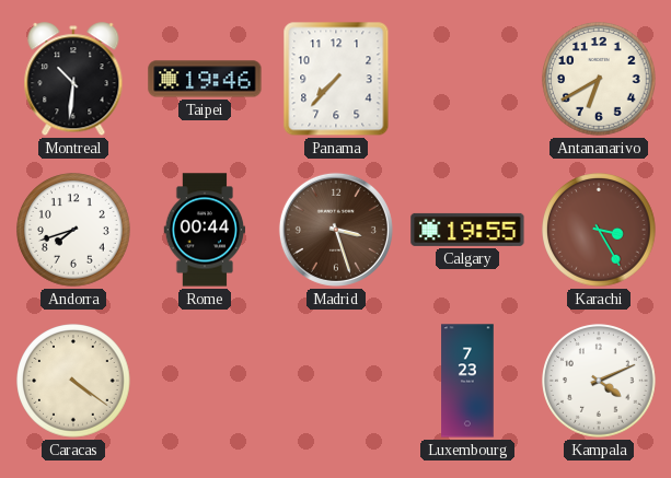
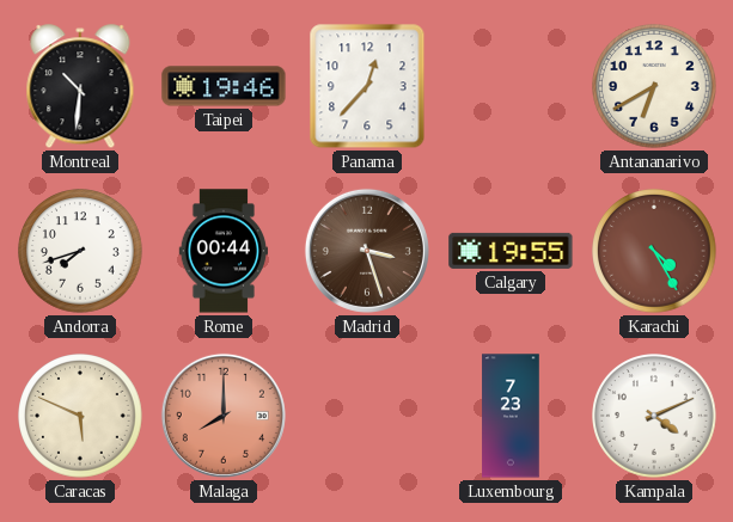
Panama: 7:37 -> 12:37 (367, 86)
Karachi: 3:25 -> 4:25 (654, 251)
Caracas: 4:21 -> 5:49 (80, 416)
Malaga: none -> 8:00 (224, 416)
